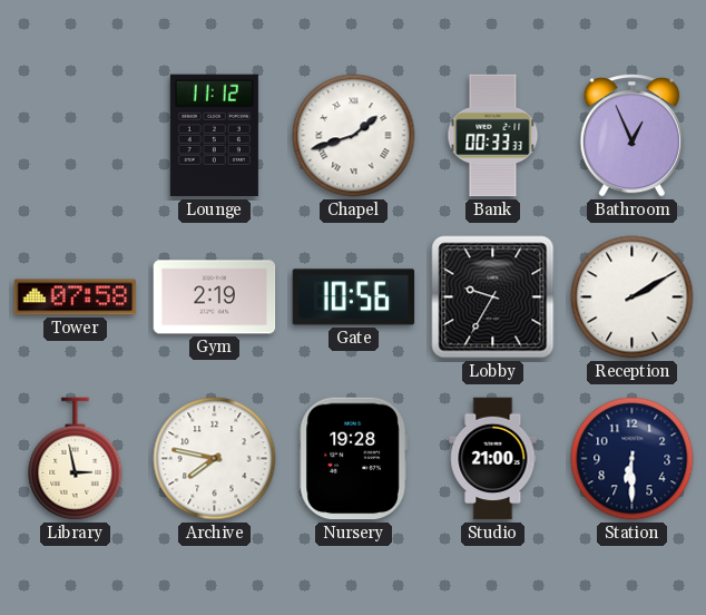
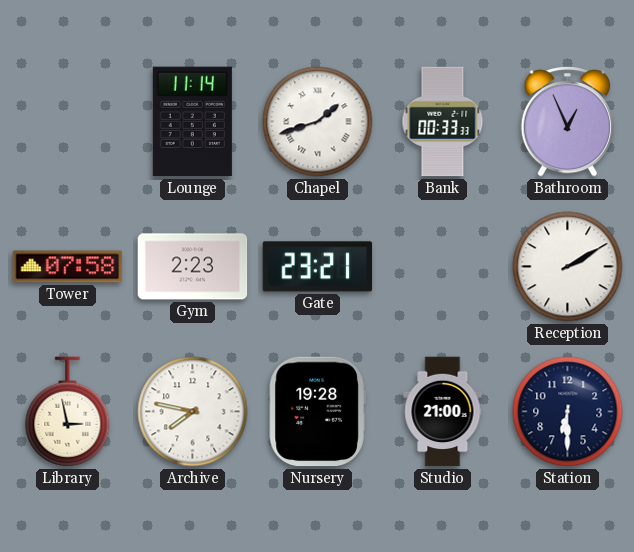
Lounge: 11:12 -> 11:14 (192, 122)
Gym: 2:19 -> 2:23 (193, 267)
Gate: 10:56 -> 23:21 (318, 267)
Lobby: 9:35 -> none (493, 297)
